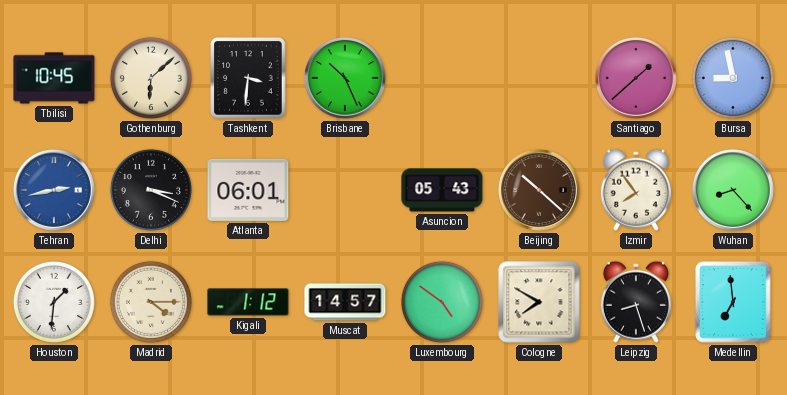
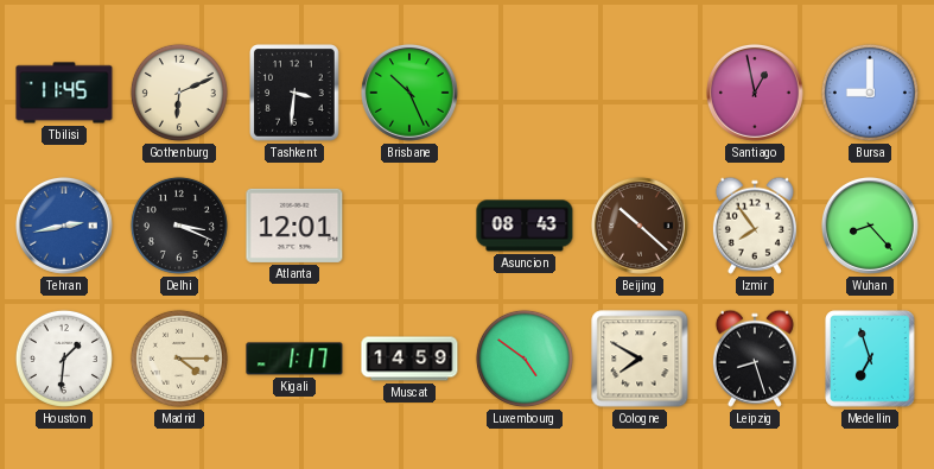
Tbilisi: 10:45 -> 11:45 (64, 93)
Gothenburg: 6:08 -> 6:11 (179, 93)
Santiago: 1:38 -> 12:58 (755, 93)
Bursa: 8:58 -> 9:00 (870, 93)
Atlanta: 06:01 -> 12:01 (294, 226)
Asuncion: 05:43 -> 08:43 (525, 226)
Kigali: 1:12 -> 1:17 (294, 359)
Muscat: 14:57 -> 14:59 (409, 359)
Medellin: 6:59 -> 6:57 (870, 359)
